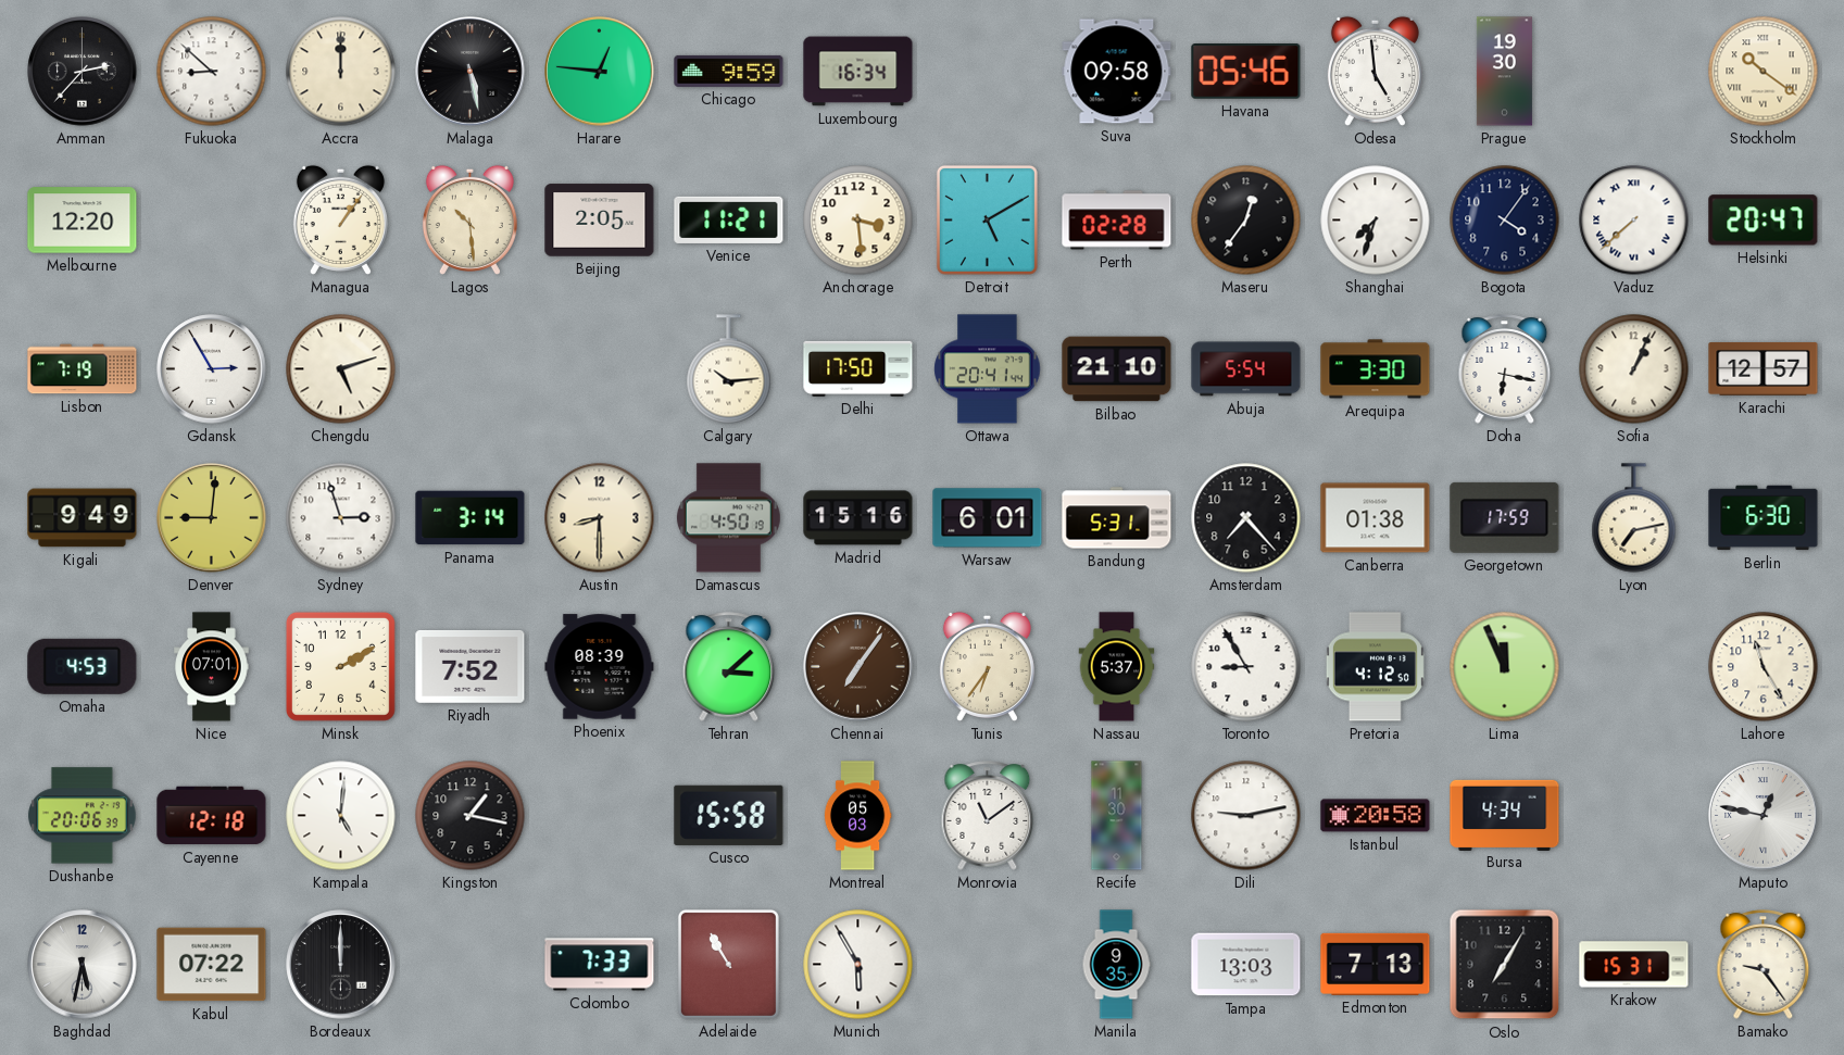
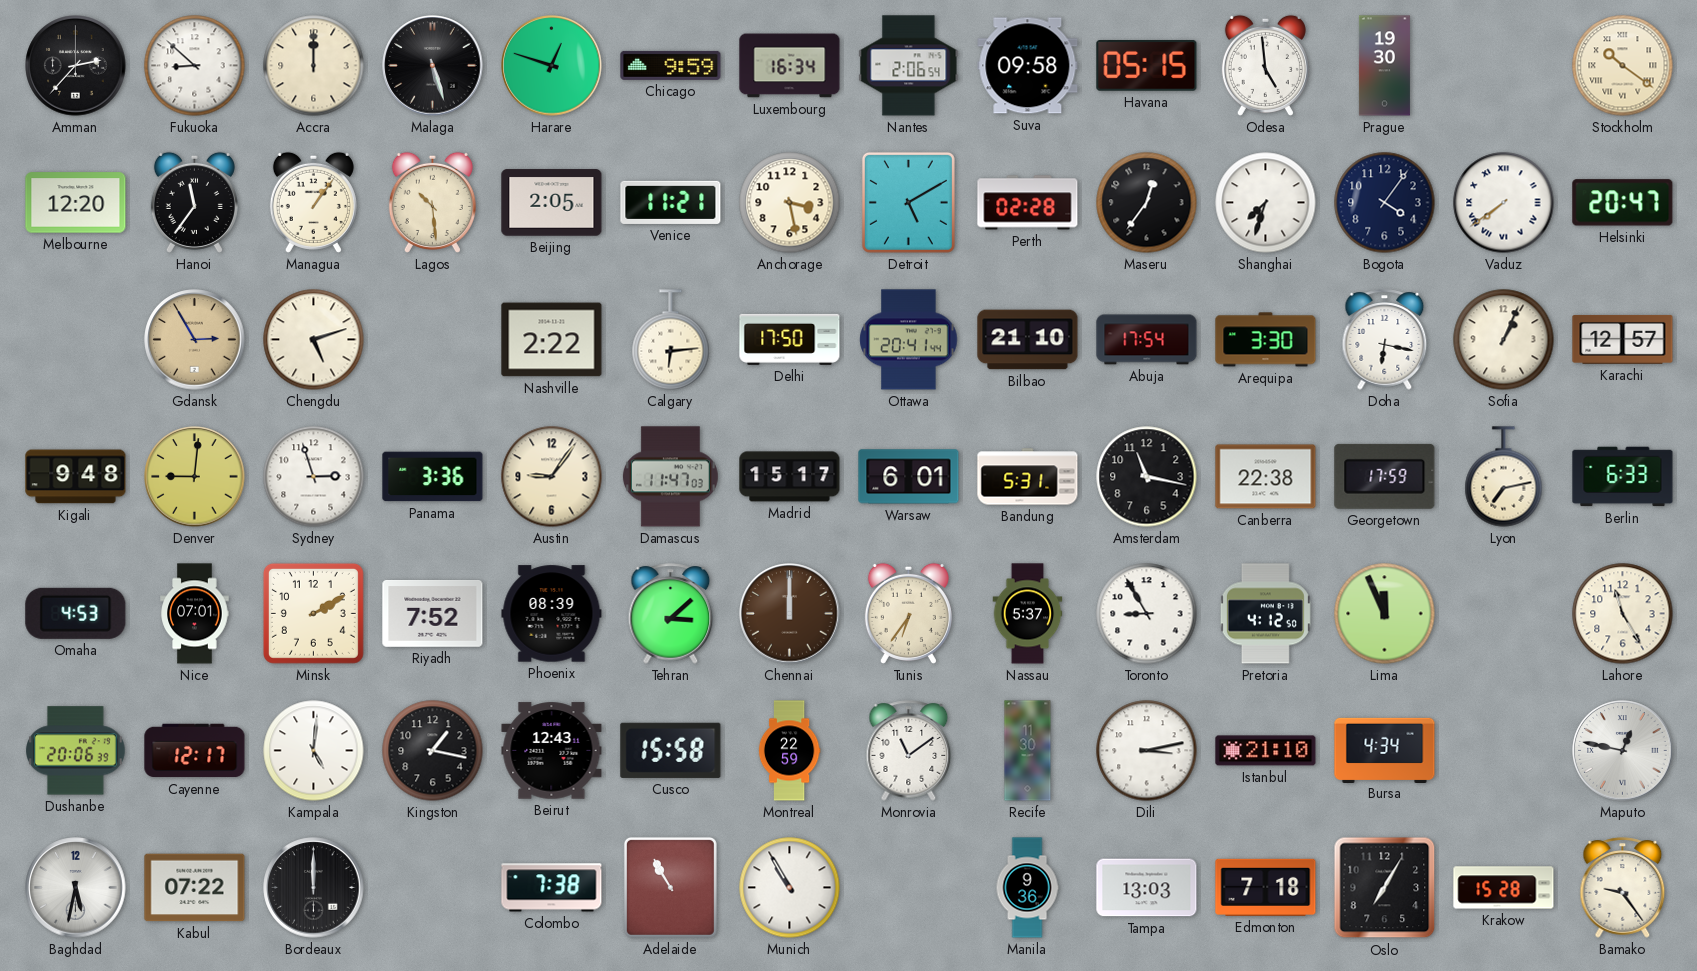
Malaga: 5:28 -> 5:27 (433, 66)
Harare: 12:46 -> 12:48 (552, 66)
Nantes: none -> 2:06 (909, 66)
Havana: 05:46 -> 05:15 (1147, 66)
Hanoi: none -> 11:36 (194, 202)
Anchorage: 3:29 -> 3:28 (790, 203)
Vaduz: 7:38 -> 7:39 (1504, 203)
Lisbon: 7:19 -> none (83, 369)
Gdansk dial: white -> champagne (195, 340)
Nashville: none -> 2:22 (552, 340)
Calgary: 10:14 -> 6:14 (671, 340)
Abuja: 5:54 -> 17:54 (1147, 340)
Kigali: 9:49 -> 9:48 (76, 477)
Panama: 3:14 -> 3:36 (433, 477)
Austin: 8:30 -> 9:06 (552, 477)
Damascus: 4:50 -> 11:47 (670, 477)
Madrid: 15:16 -> 15:17 (790, 477)
Amsterdam: 7:23 -> 11:17 (1147, 477)
Canberra: 01:38 -> 22:38 (1266, 477)
Berlin: 6:30 -> 6:33 (1623, 477)
Chennai: 7:06 -> 12:00 (790, 614)
Cayenne: 12:18 -> 12:17 (195, 751)
Beirut: none -> 12:43 (552, 751)
Montreal: 05:03 -> 22:59 (789, 751)
Dili: 9:13 -> 3:13 (1147, 751)
Istanbul: 20:58 -> 21:10 (1266, 751)
Colombo: 7:33 -> 7:38 (552, 888)
Munich: 5:55 -> 10:55 (790, 888)
Manila: 9:35 -> 9:36 (1027, 888)
Edmonton: 7:13 -> 7:18 (1266, 887)
Krakow: 15:31 -> 15:28 (1504, 888)
